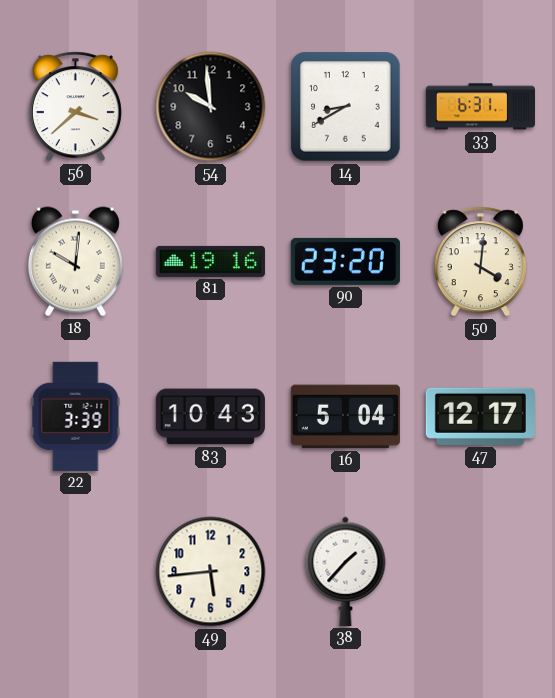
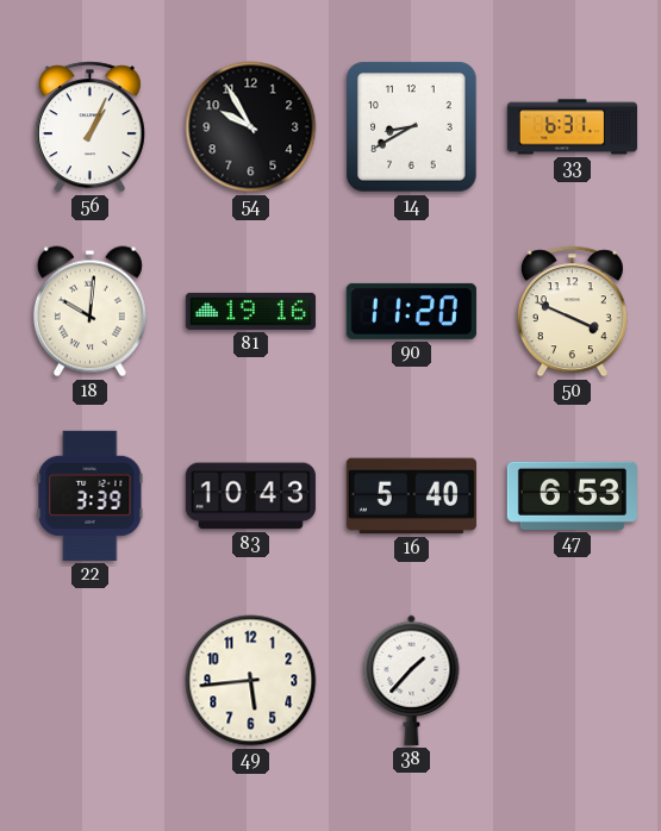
56: 3:38 -> 1:04 (89, 127)
54: 9:59 -> 9:55 (251, 127)
90: 23:20 -> 11:20 (411, 311)
50: 4:01 -> 3:49 (572, 312)
16: 5:04 -> 5:40 (411, 496)
47: 12:17 -> 6:53 (572, 495)
